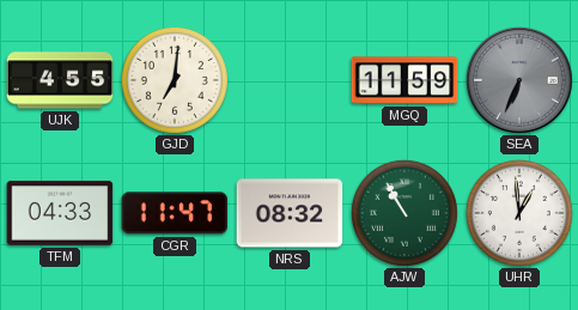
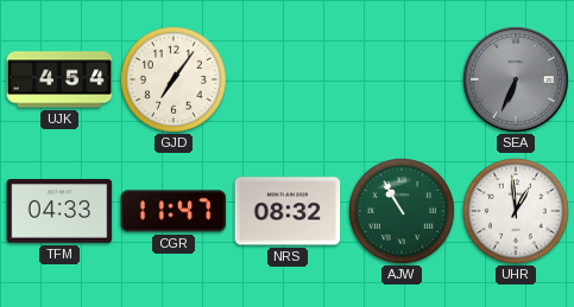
UJK: 4:55 -> 4:54 (59, 79)
GJD: 7:01 -> 7:06 (174, 79)
MGQ: 11:59 -> none (404, 80)
